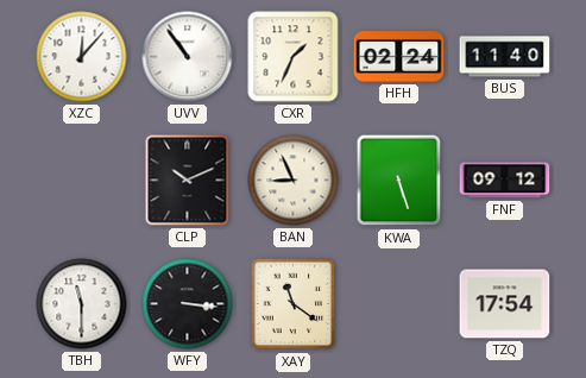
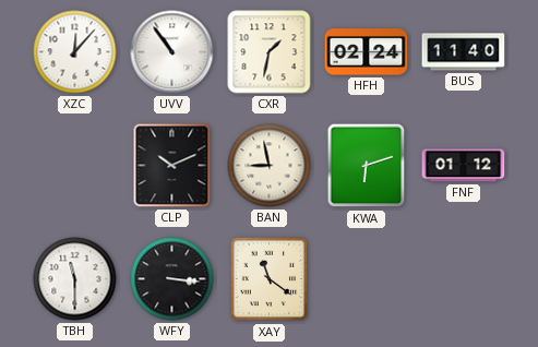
CXR: 1:34 -> 1:32 (270, 52)
BAN: 8:56 -> 8:58 (270, 166)
KWA: 5:27 -> 6:12 (367, 166)
FNF: 09:12 -> 01:12 (464, 166)
TZQ: 17:54 -> none (505, 304)
